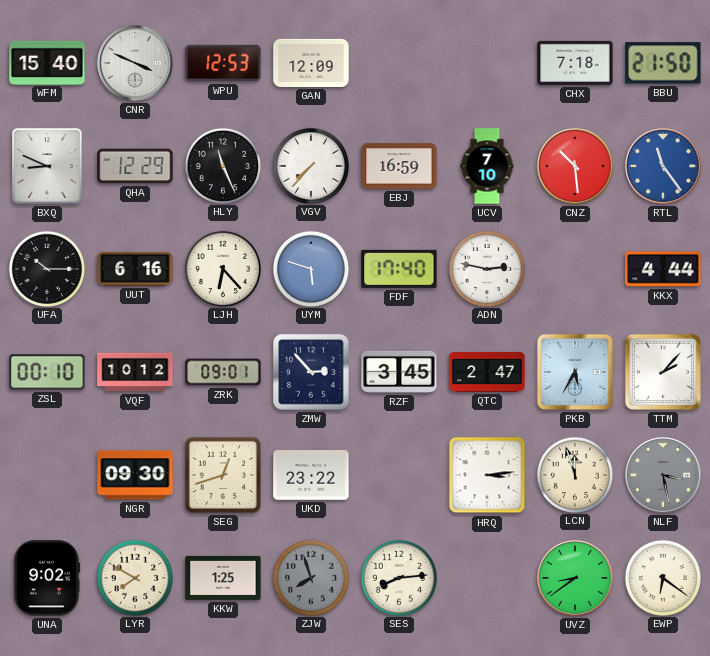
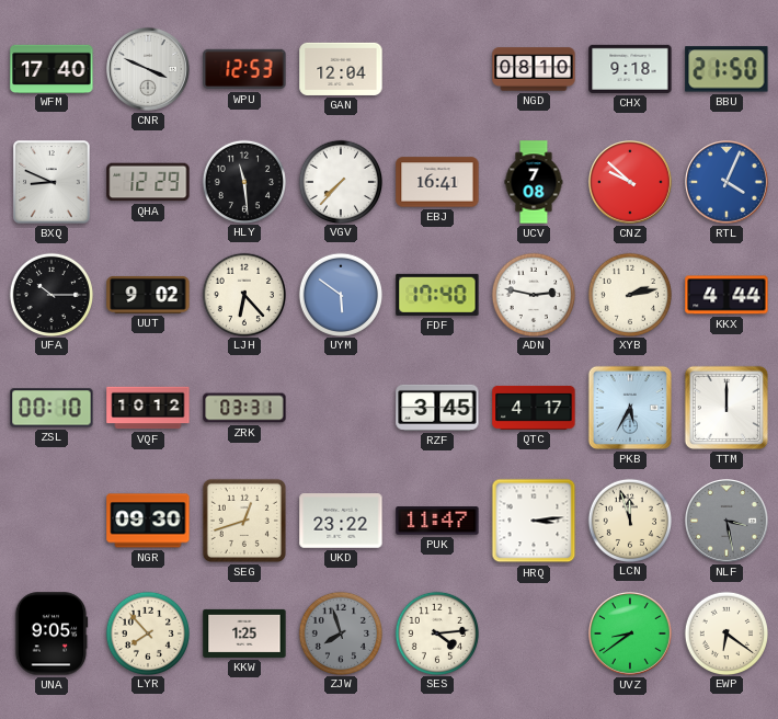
WFM: 15:40 -> 17:40 (52, 68)
GAN: 12:09 -> 12:04 (341, 69)
NGD: none -> 08:10 (534, 69)
CHX: 7:18 -> 9:18 (630, 69)
HLY: 11:26 -> 11:29 (243, 181)
EBJ: 16:59 -> 16:41 (437, 182)
UCV: 7:10 -> 7:08 (534, 182)
CNZ: 10:29 -> 9:52 (631, 183)
RTL: 11:24 -> 4:04 (728, 183)
UUT: 6:16 -> 9:02 (148, 295)
UYM: 5:48 -> 5:51 (340, 294)
XYB: none -> 2:13 (629, 294)
ZRK: 09:01 -> 03:31 (244, 408)
ZMW: 2:53 -> none (311, 372)
QTC: 2:47 -> 4:17 (534, 408)
TTM: 2:07 -> 12:00 (726, 408)
PUK: none -> 11:47 (437, 521)
UNA: 9:02 -> 9:05 (52, 634)
LYR: 7:50 -> 7:53 (147, 632)
SES: 8:14 -> 4:14 (436, 632)
